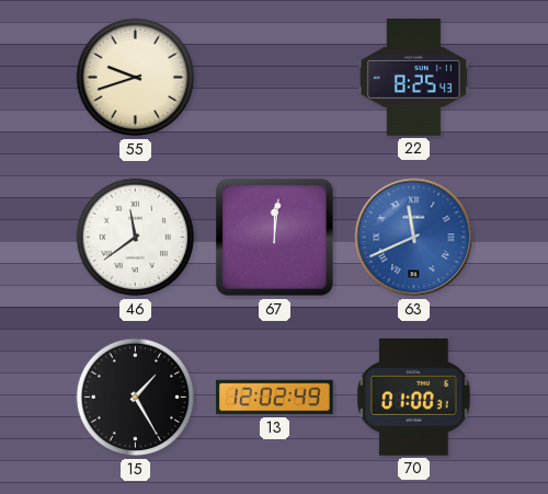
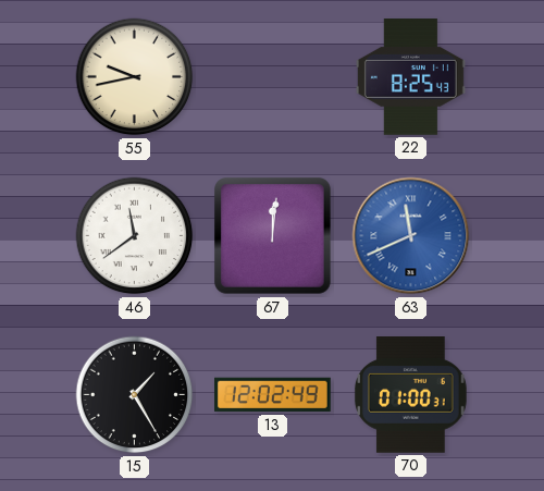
55: 9:42 -> 9:43 (135, 77)
